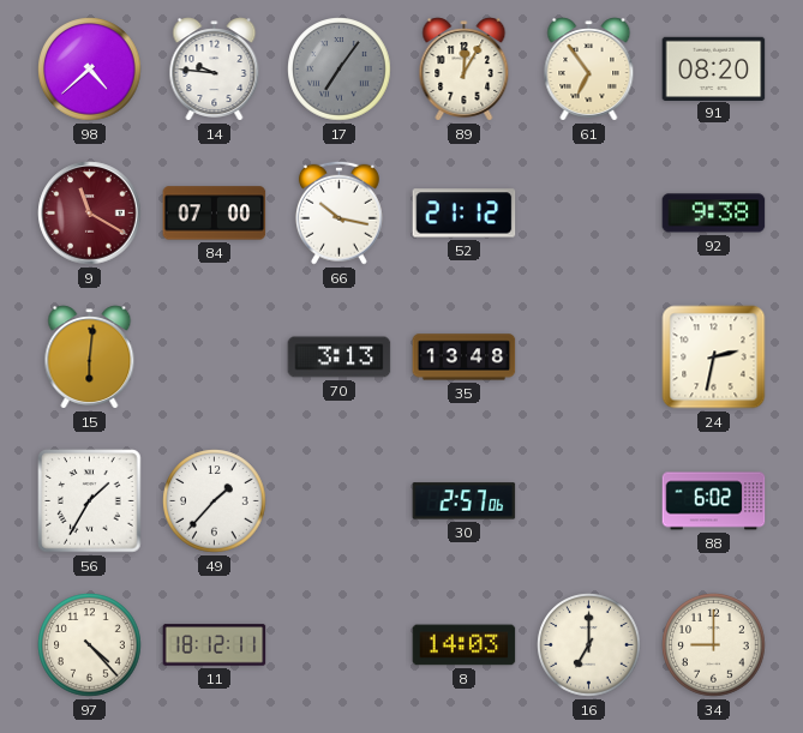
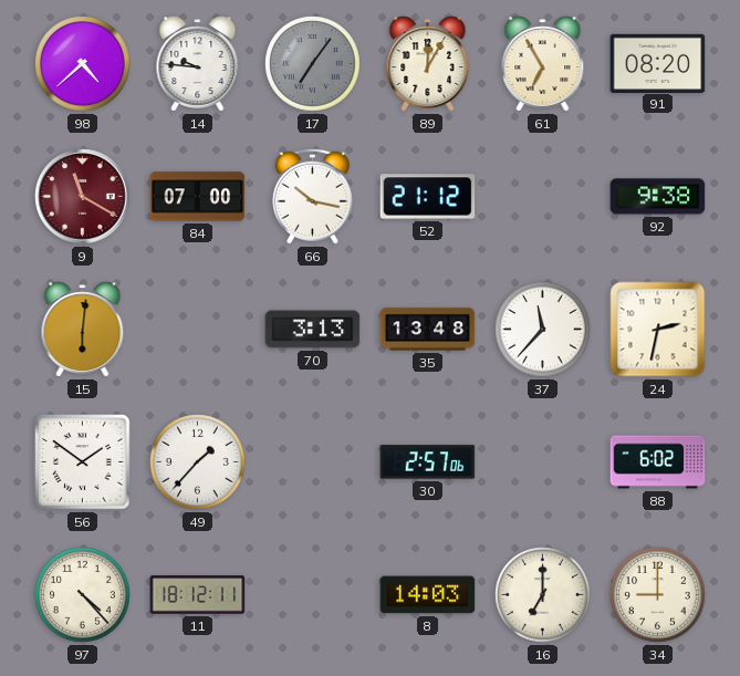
61: 6:54 -> 6:55 (543, 64)
37: none -> 11:37 (543, 330)
56: 1:35 -> 1:51 (83, 462)
